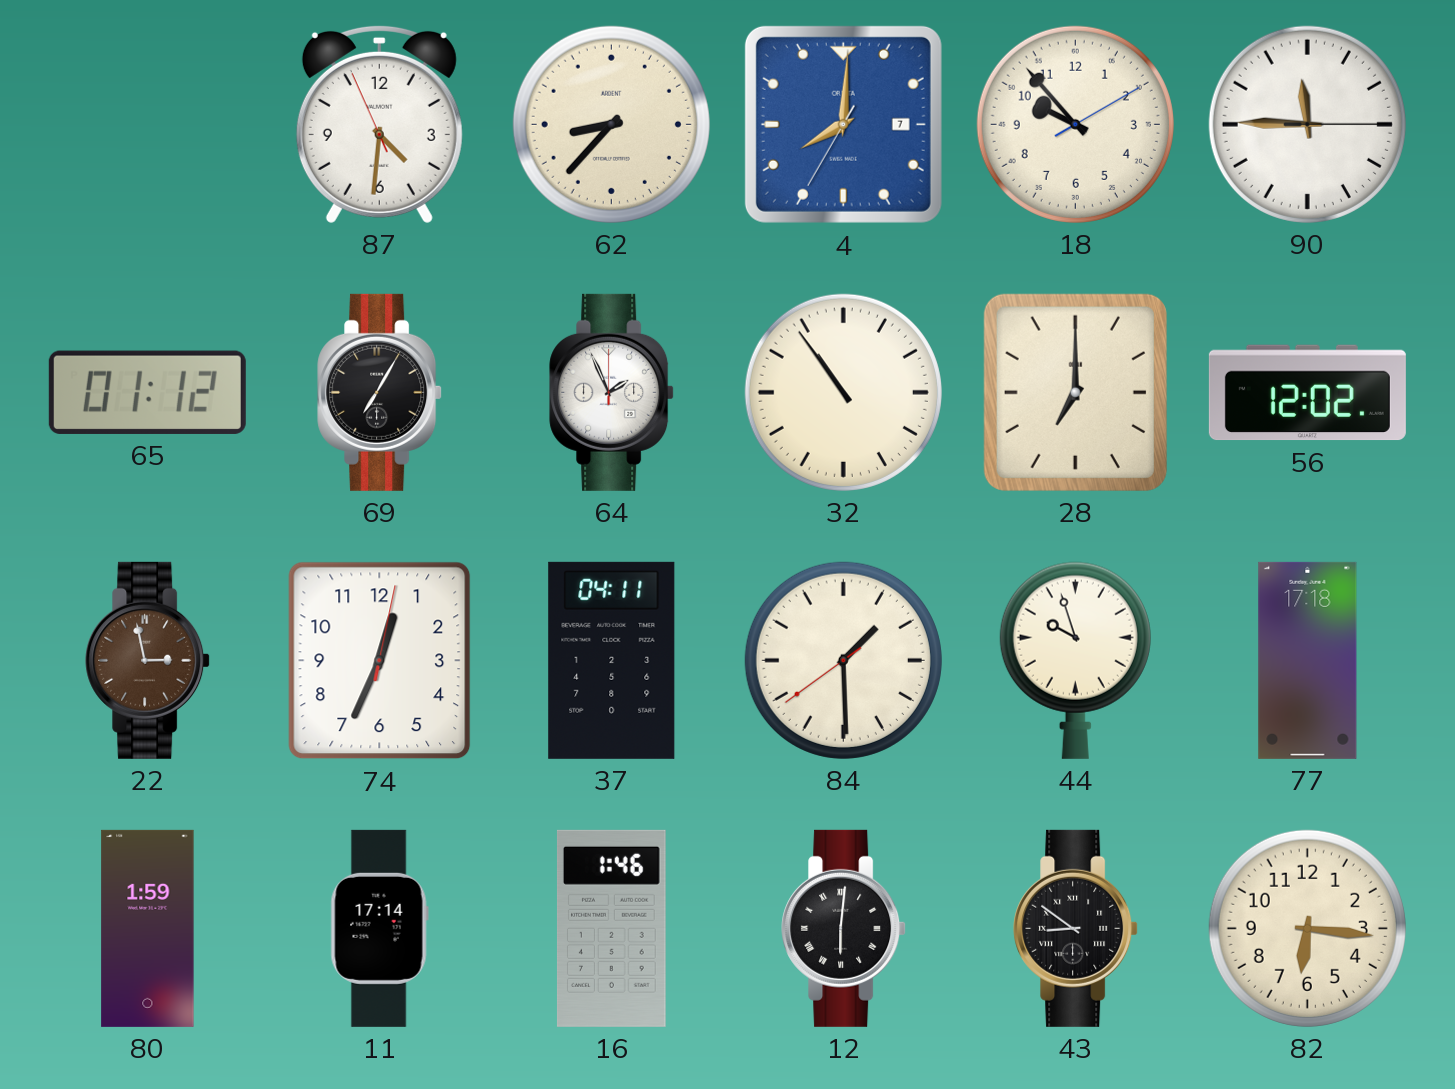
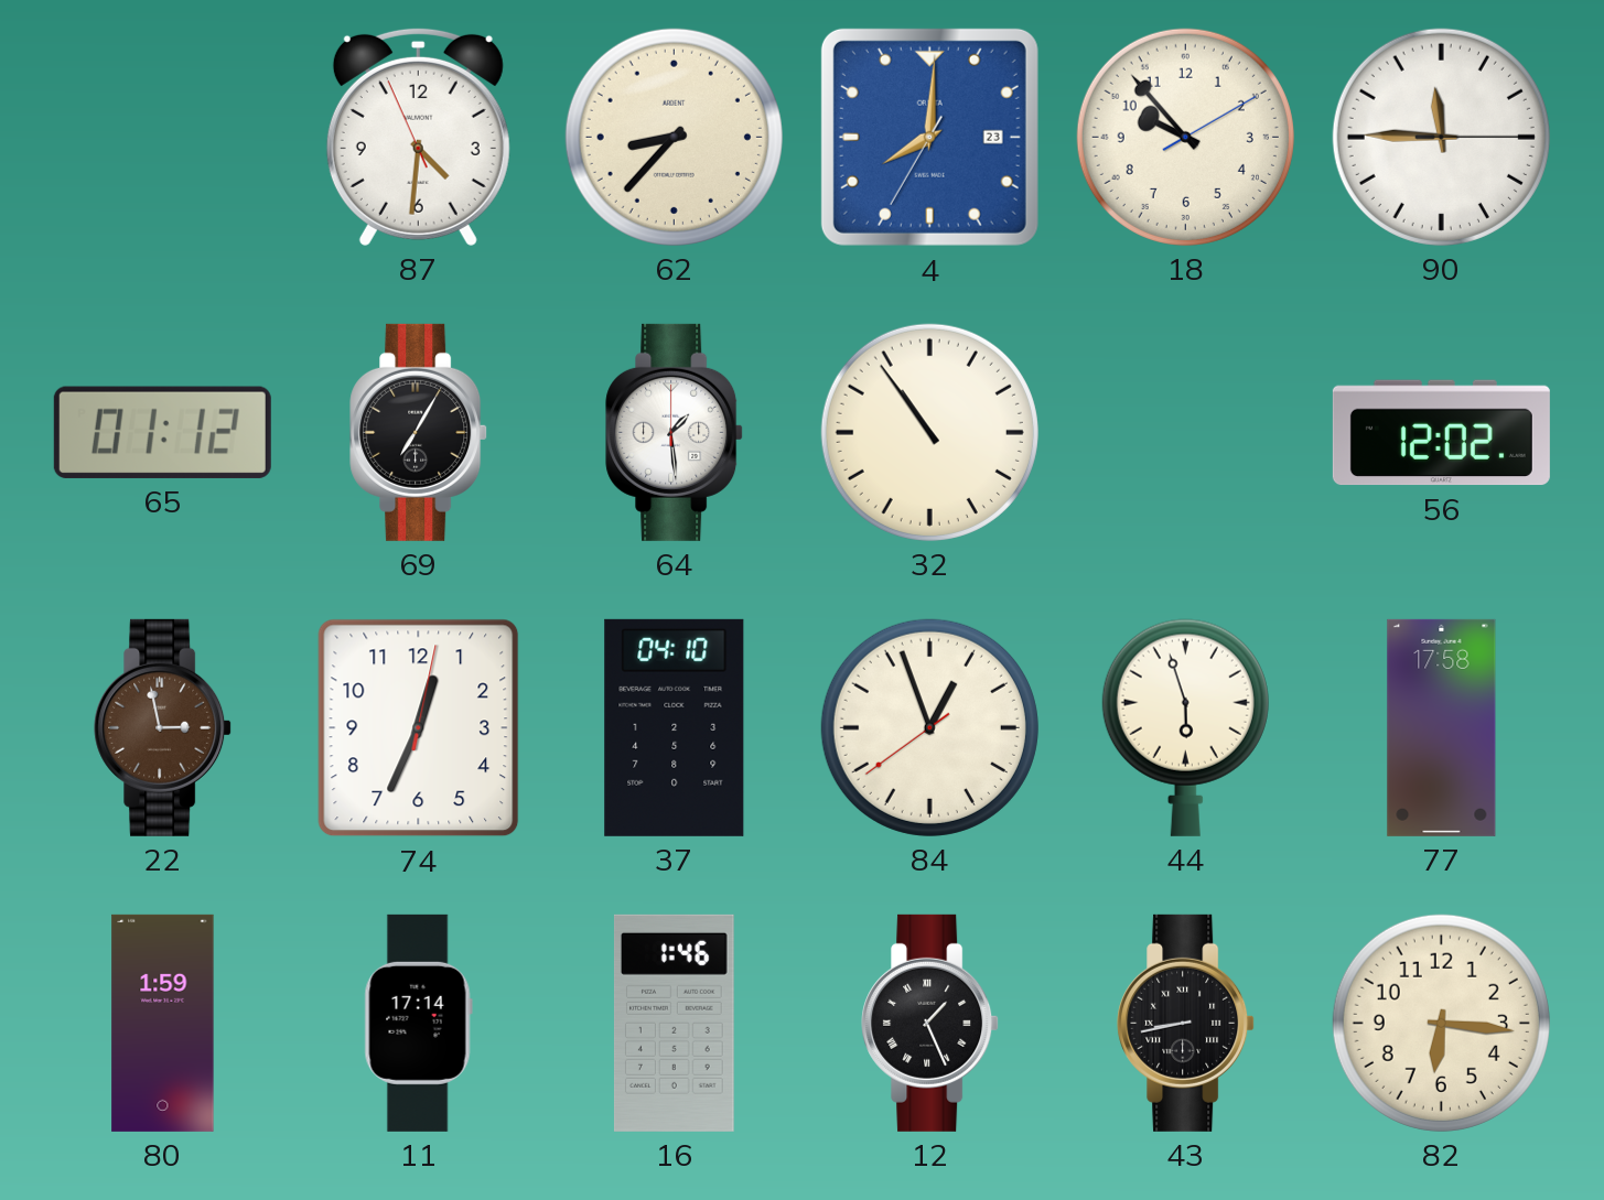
4 date: 7 -> 23 (929, 137)
64: 1:56 -> 1:29 (675, 432)
28: 7:00 -> none (1075, 392)
37: 04:11 -> 04:10 (675, 727)
84: 1:29 -> 12:56 (929, 727)
44: 9:57 -> 5:57 (1185, 727)
77: 17:18 -> 17:58 (1442, 727)
12: 6:01 -> 1:26 (930, 1023)
43: 8:51 -> 8:43 (1186, 1023)
